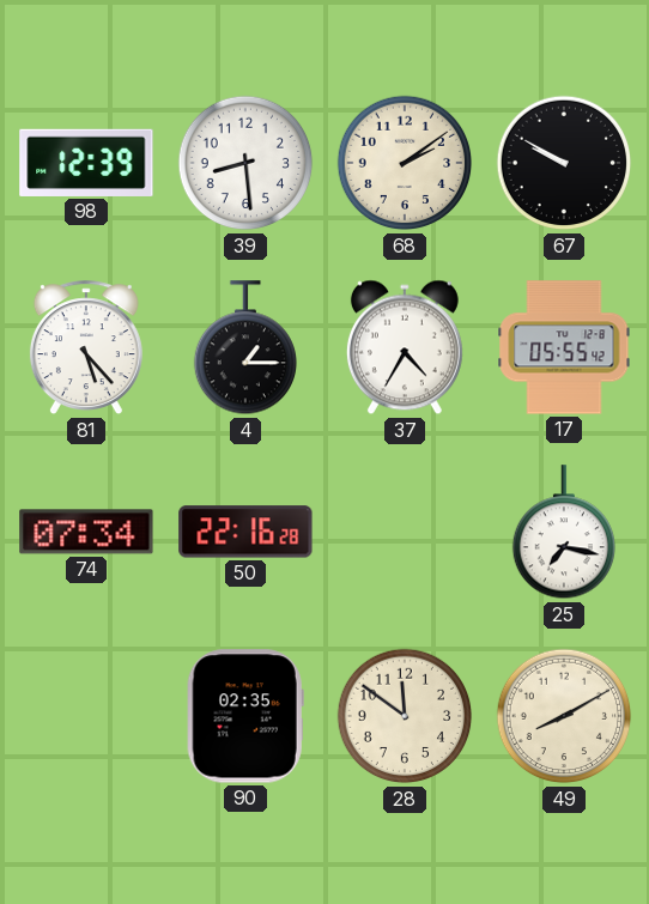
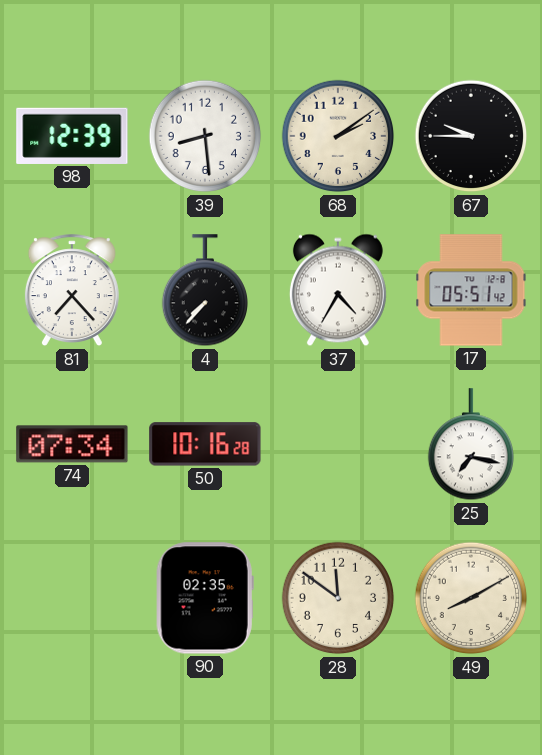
67: 9:50 -> 9:45 (471, 136)
81: 5:23 -> 7:23 (72, 291)
4: 1:15 -> 7:37 (204, 291)
17: 05:55 -> 05:51 (471, 290)
50: 22:16 -> 10:16 (205, 444)
